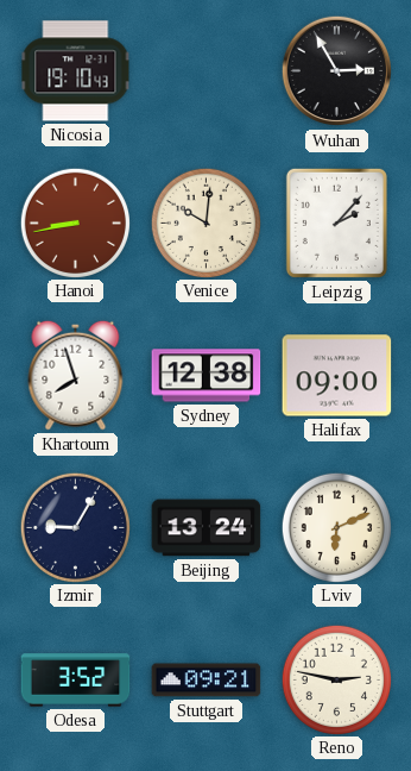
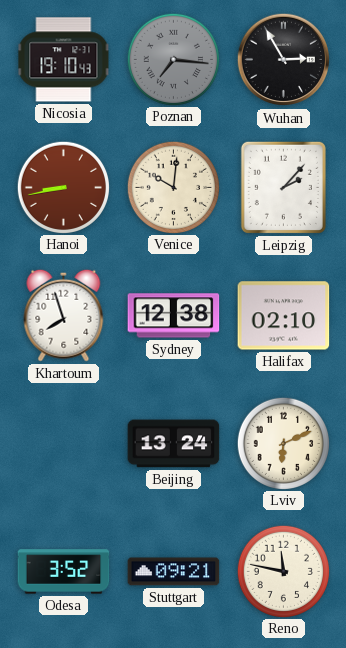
Poznan: none -> 7:16 (173, 59)
Halifax: 09:00 -> 02:10 (284, 316)
Izmir: 9:05 -> none (75, 527)
Reno: 2:47 -> 11:47 (283, 571)
